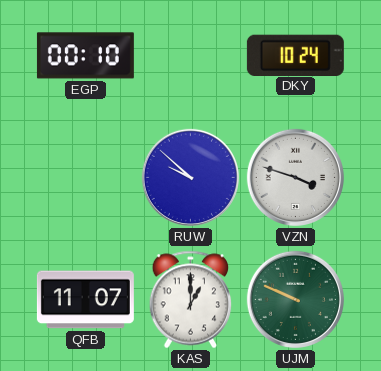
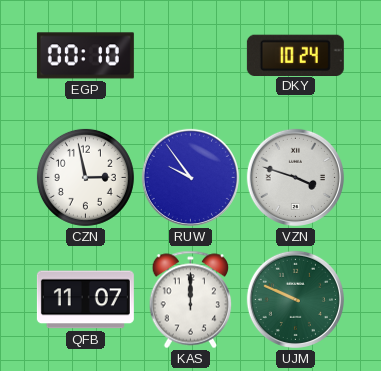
CZN: none -> 2:58 (85, 177)
RUW: 9:52 -> 9:54 (190, 177)
KAS: 1:00 -> 12:00 (191, 300)
